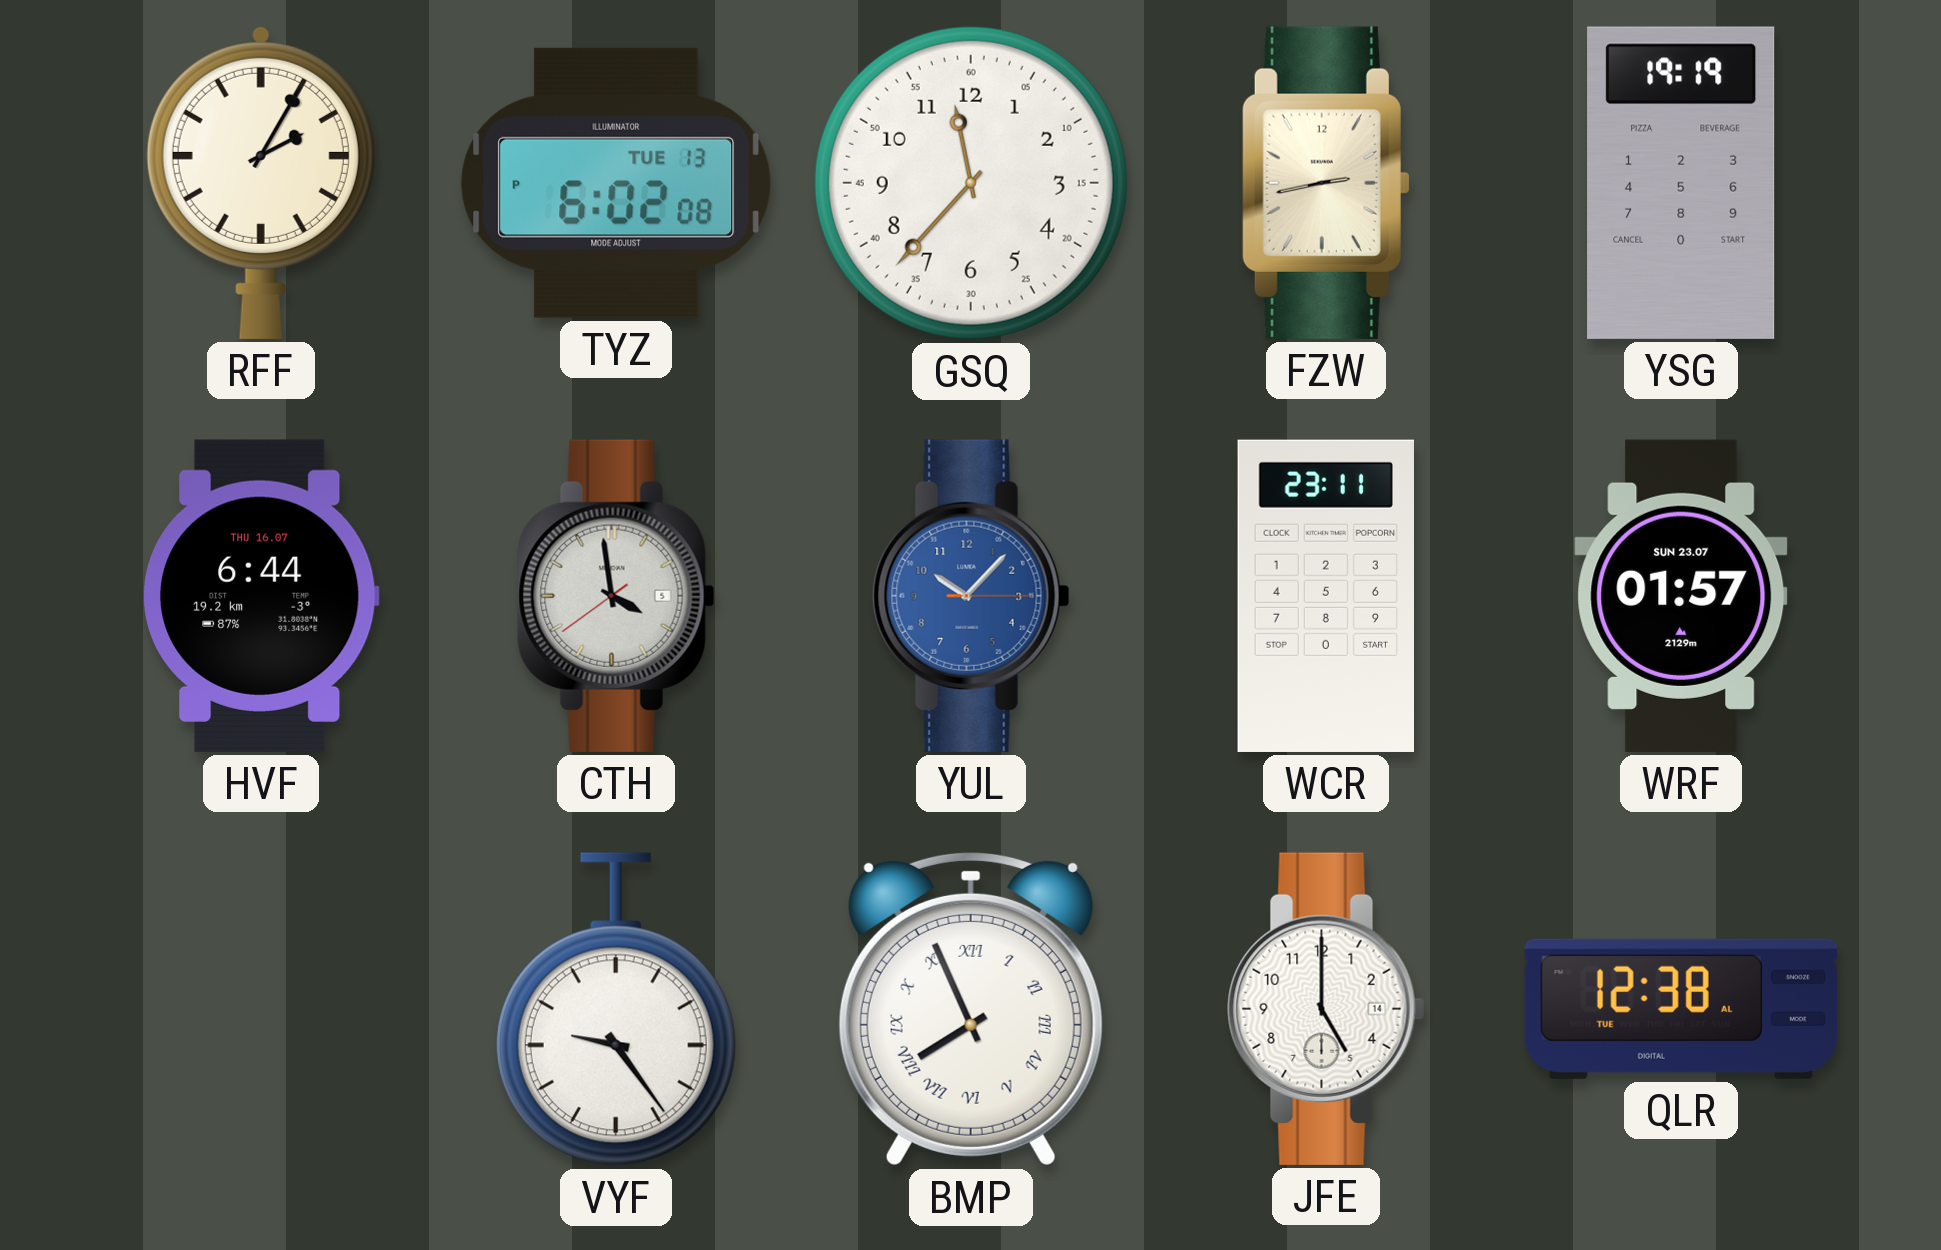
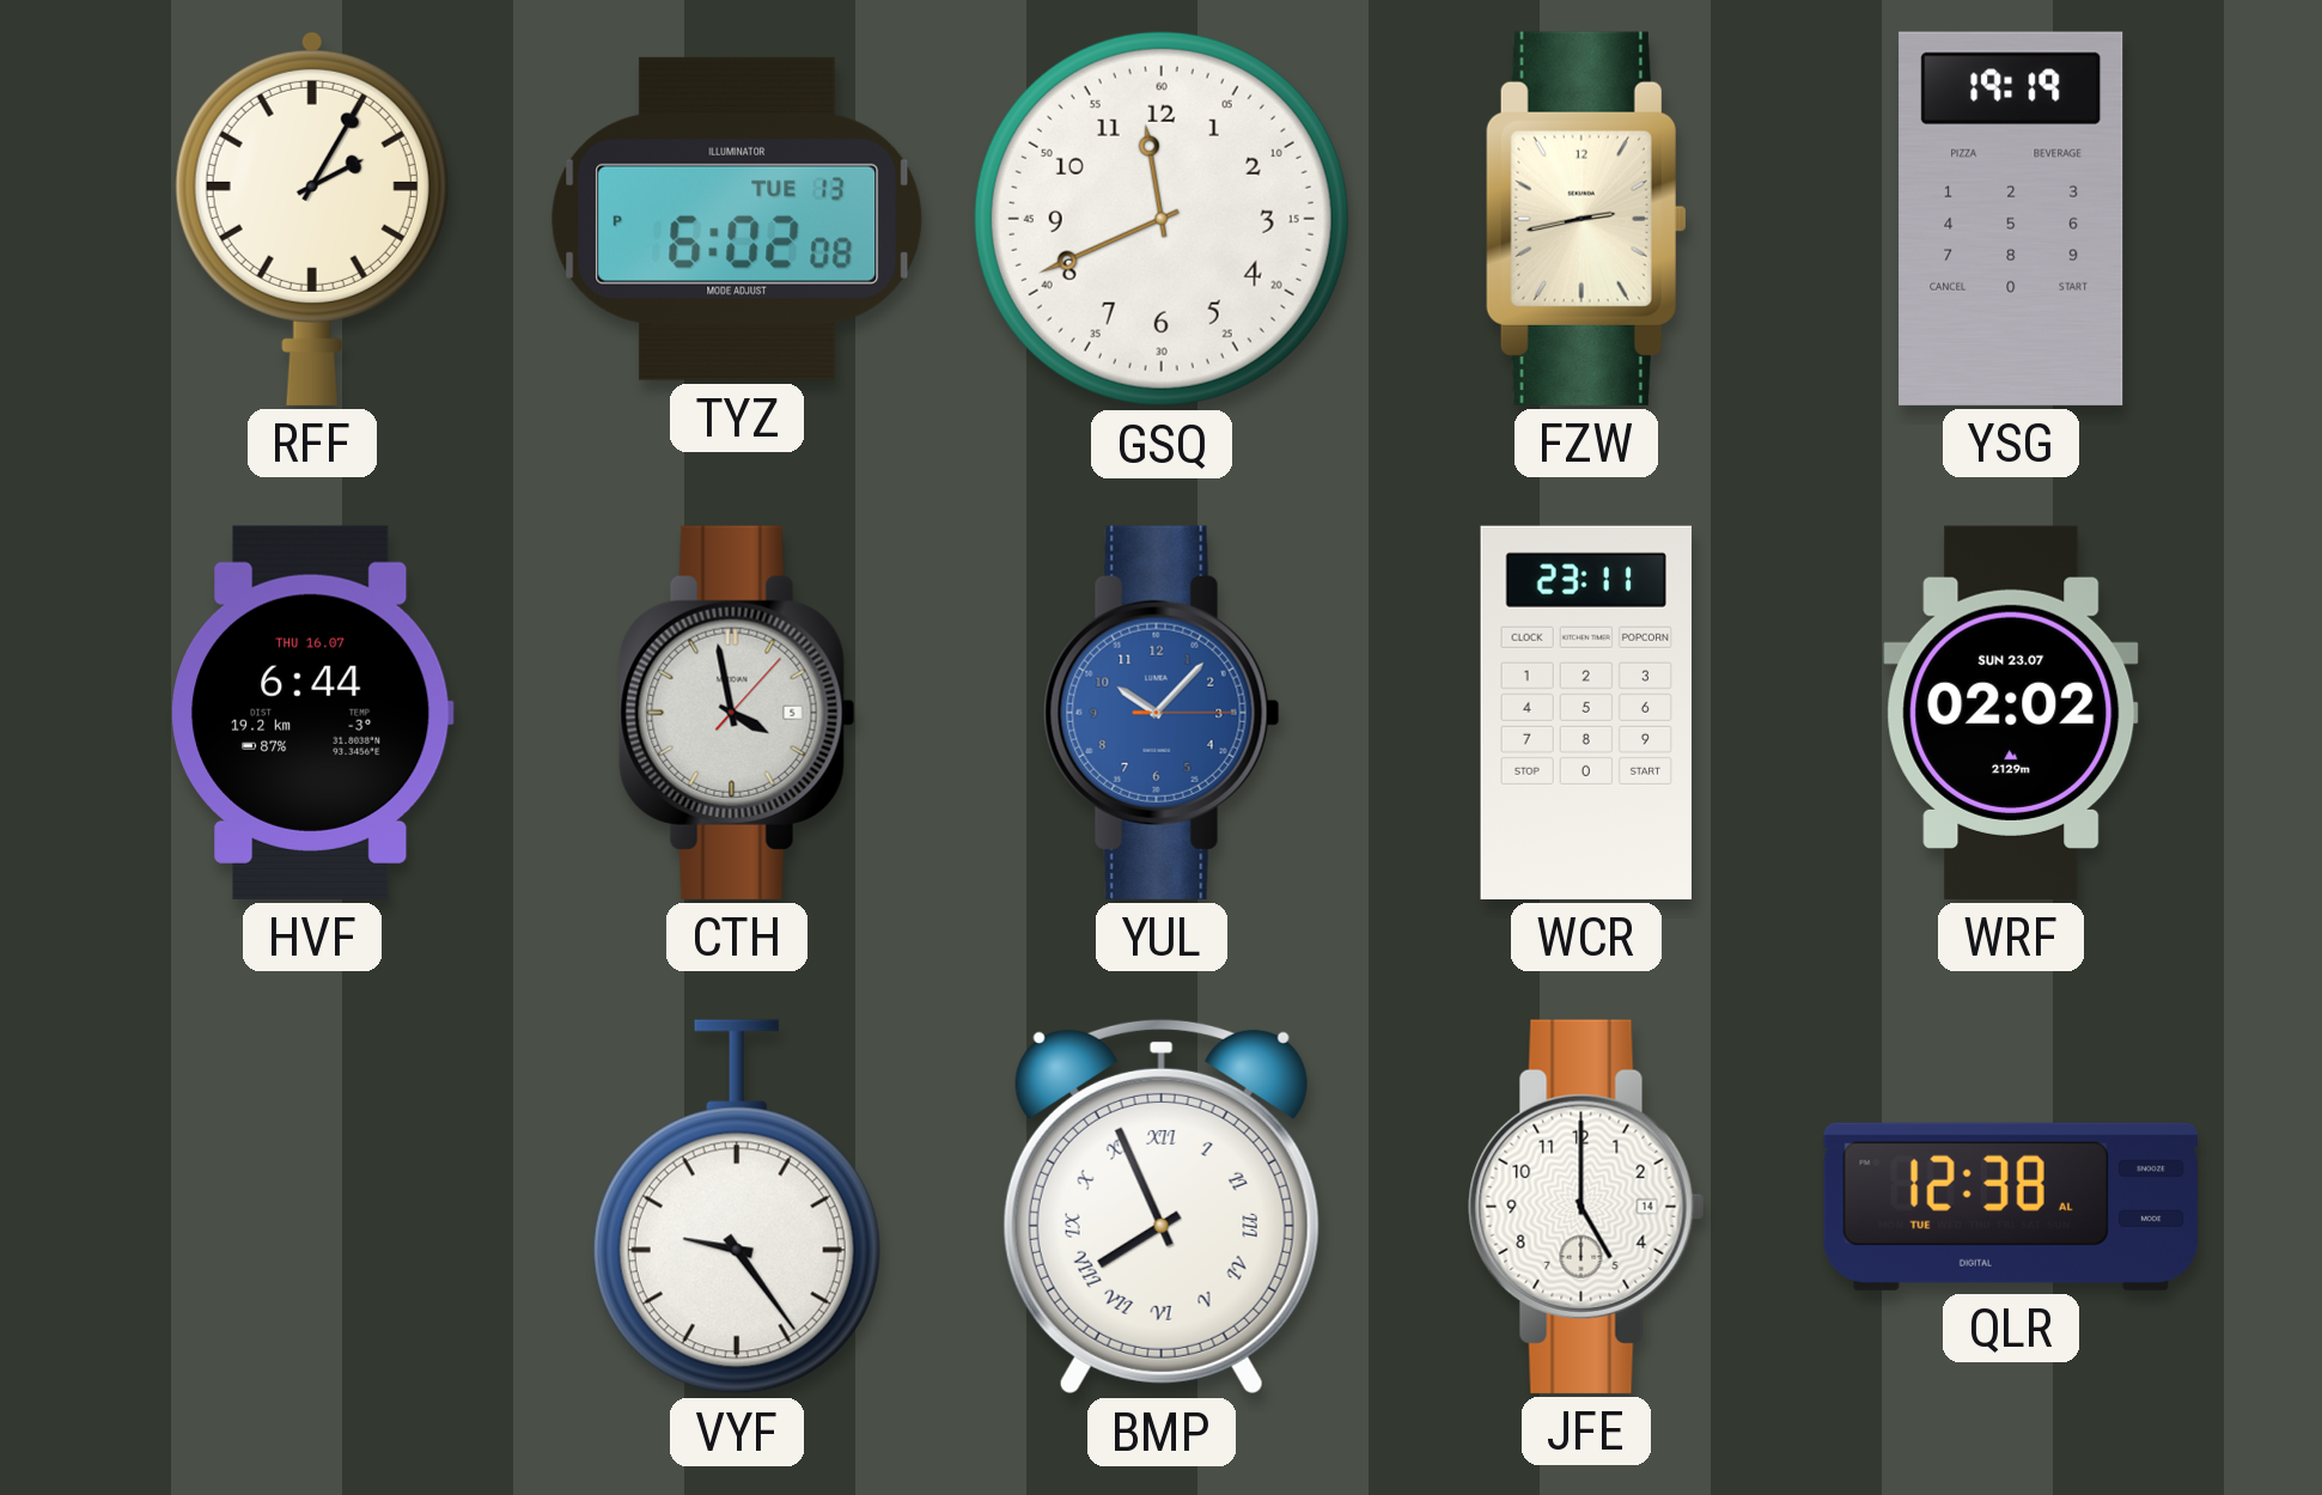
GSQ: 11:37 -> 11:41 (1162, 219)
CTH: 3:58:39 -> 3:58:07 (737, 713)
WRF: 01:57 -> 02:02 (2011, 713)
